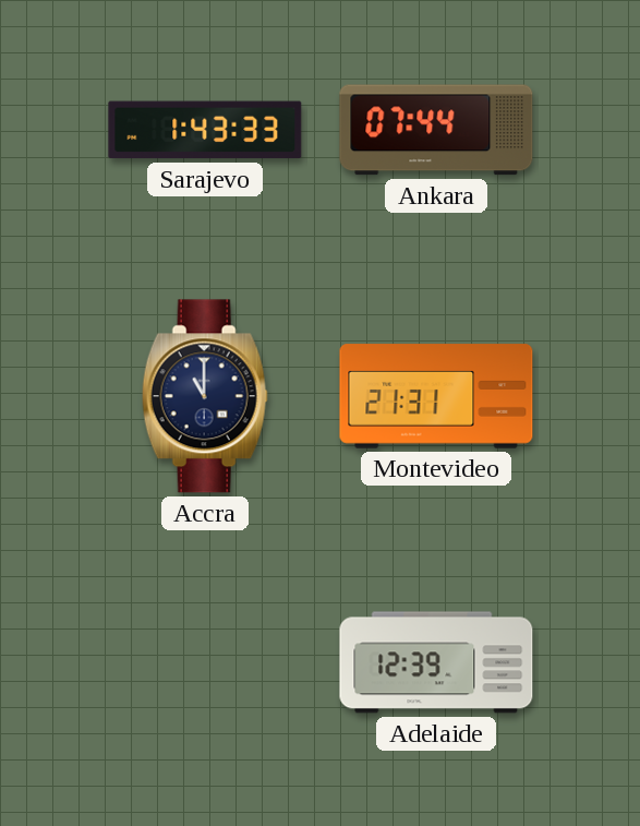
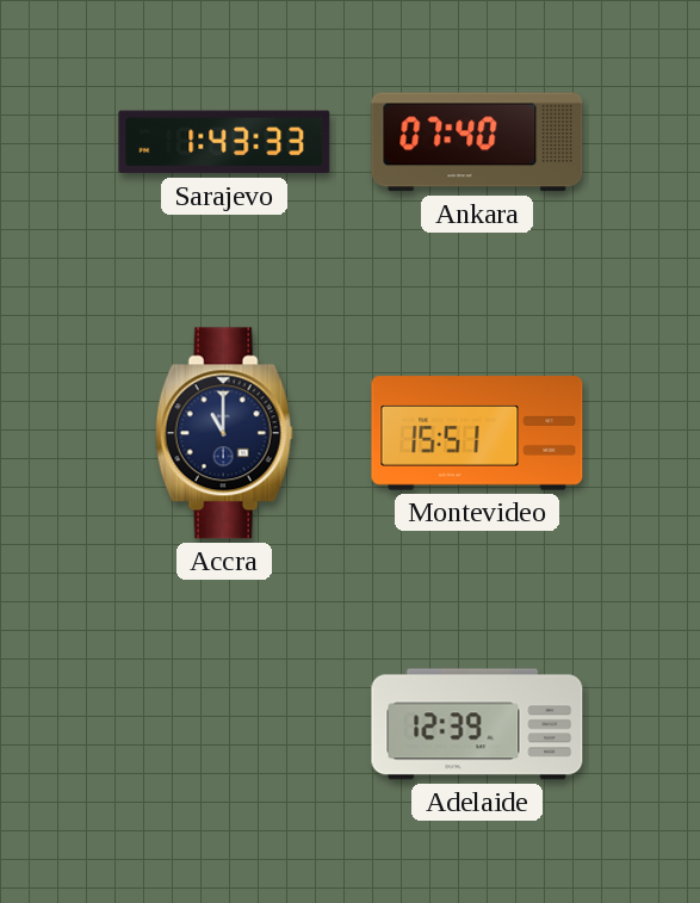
Ankara: 07:44 -> 07:40 (477, 142)
Montevideo: 21:31 -> 15:51 (477, 433)
